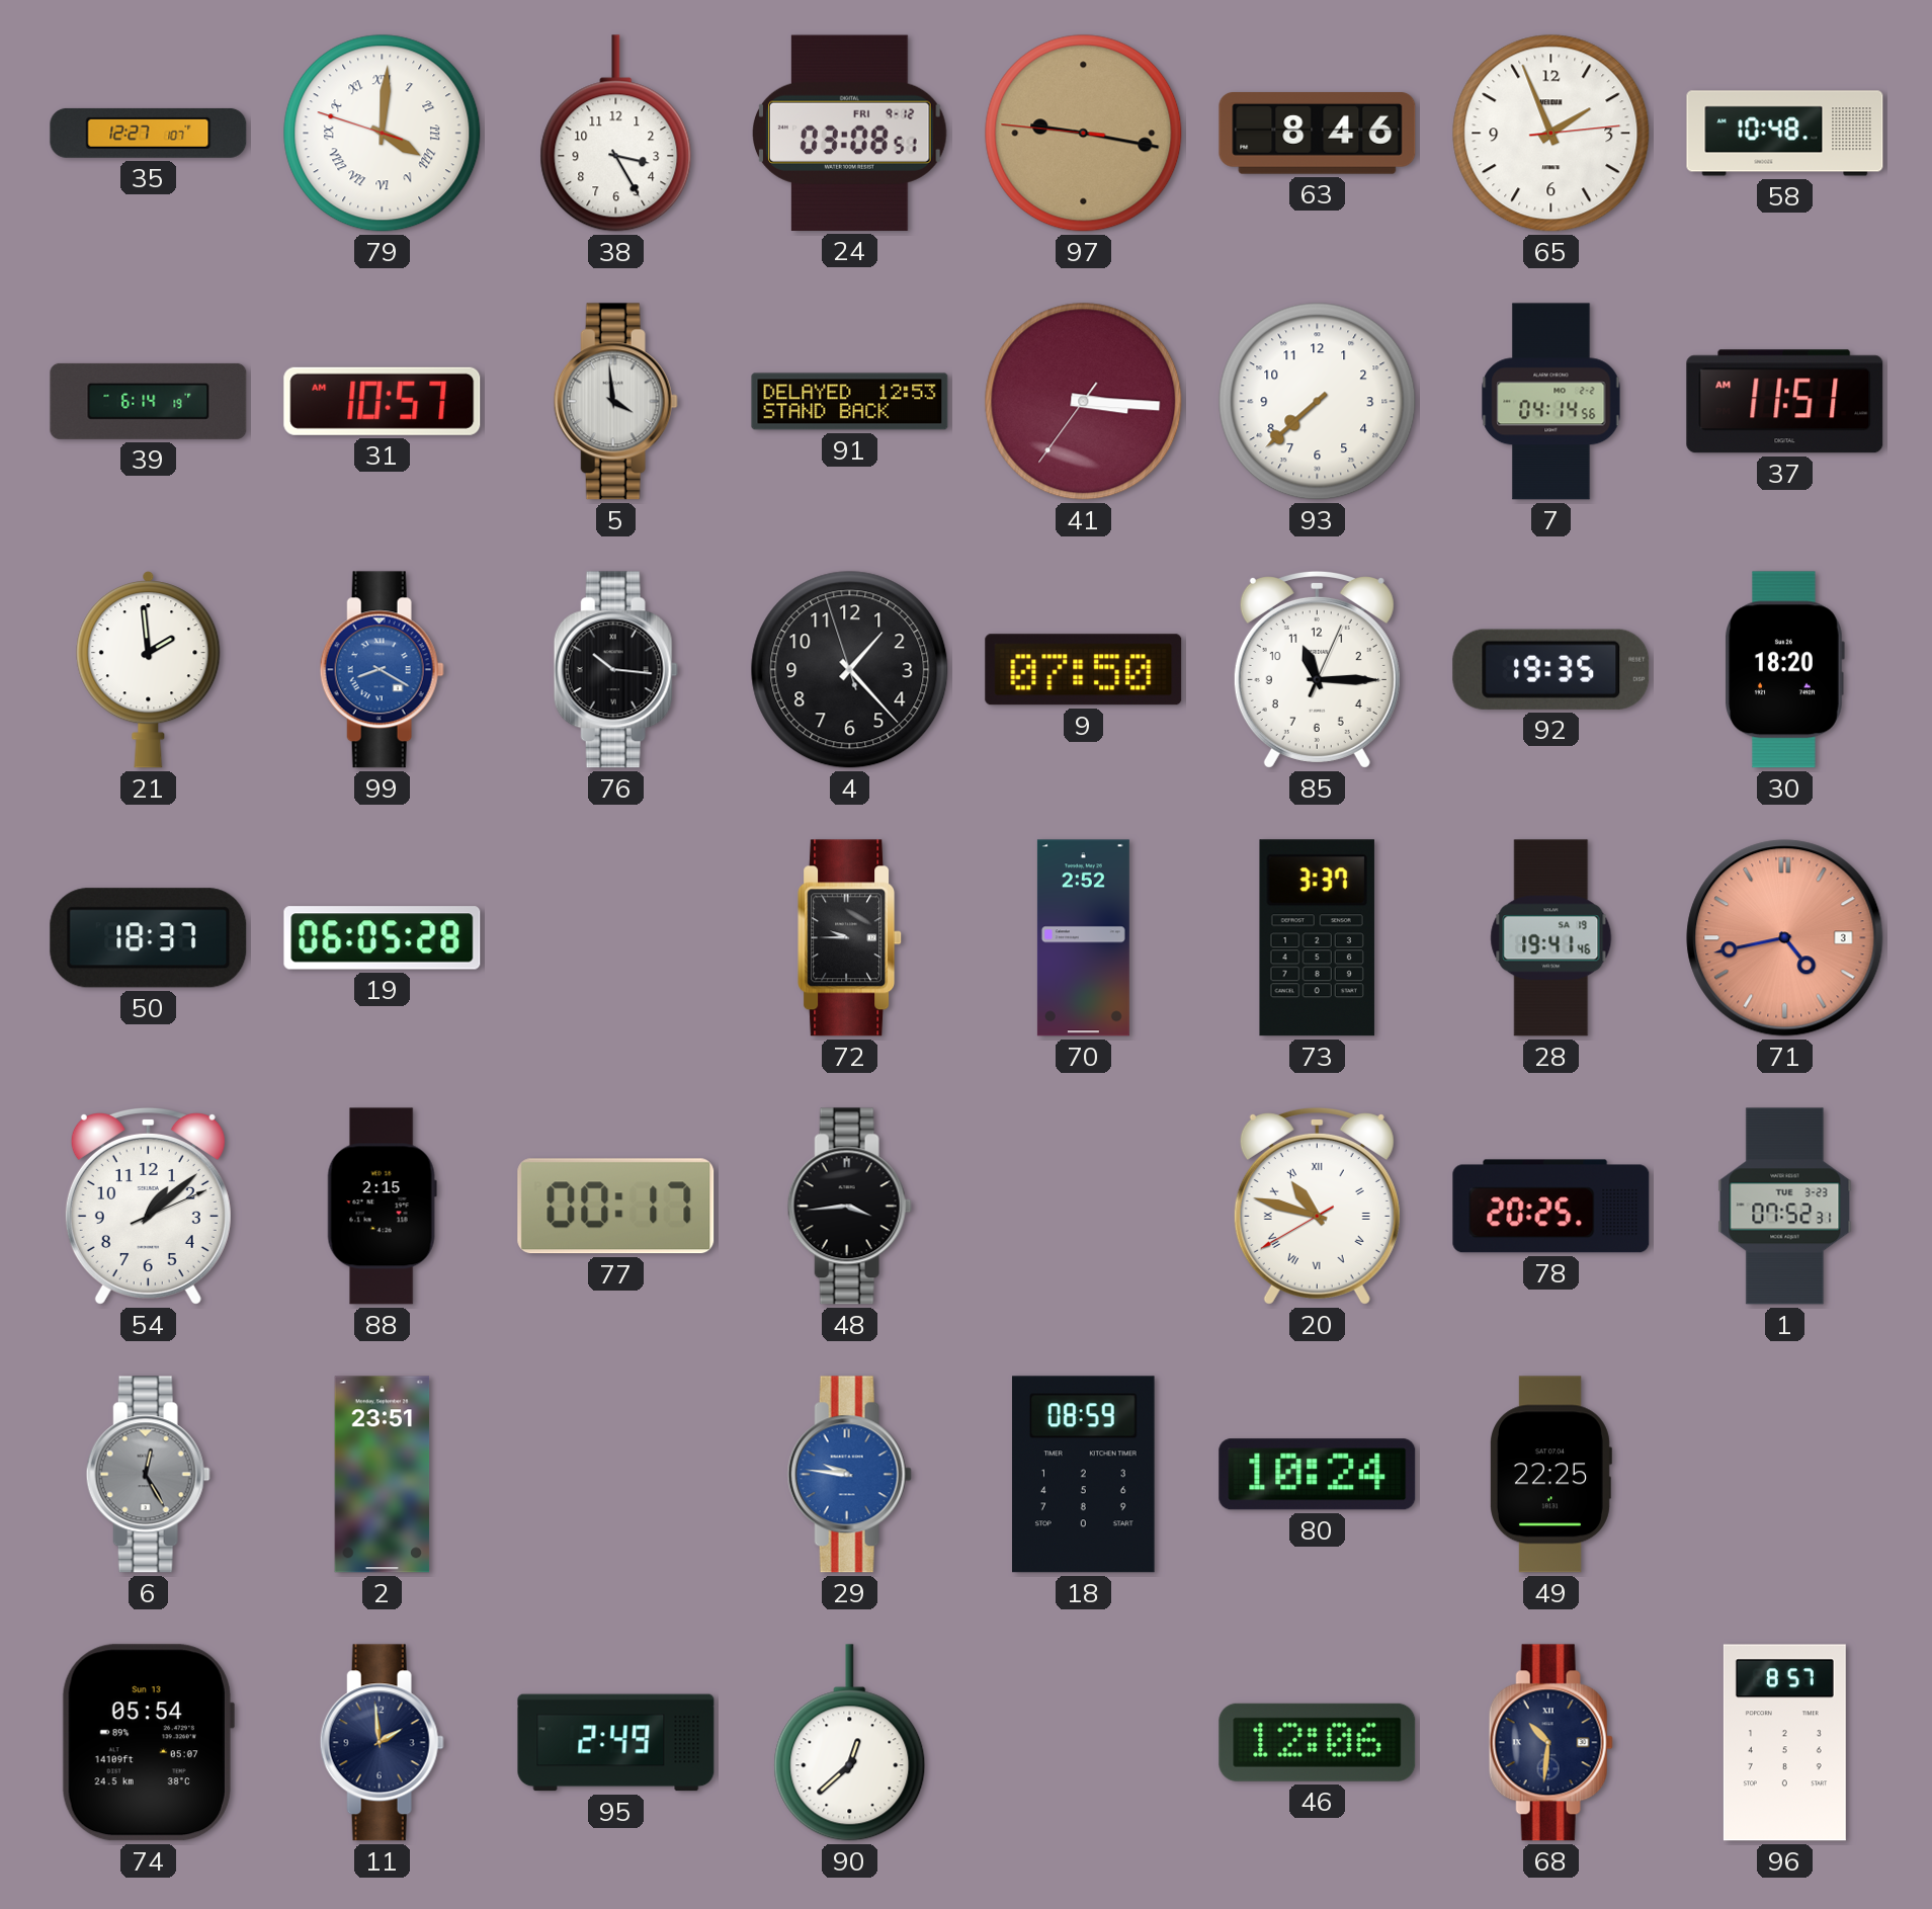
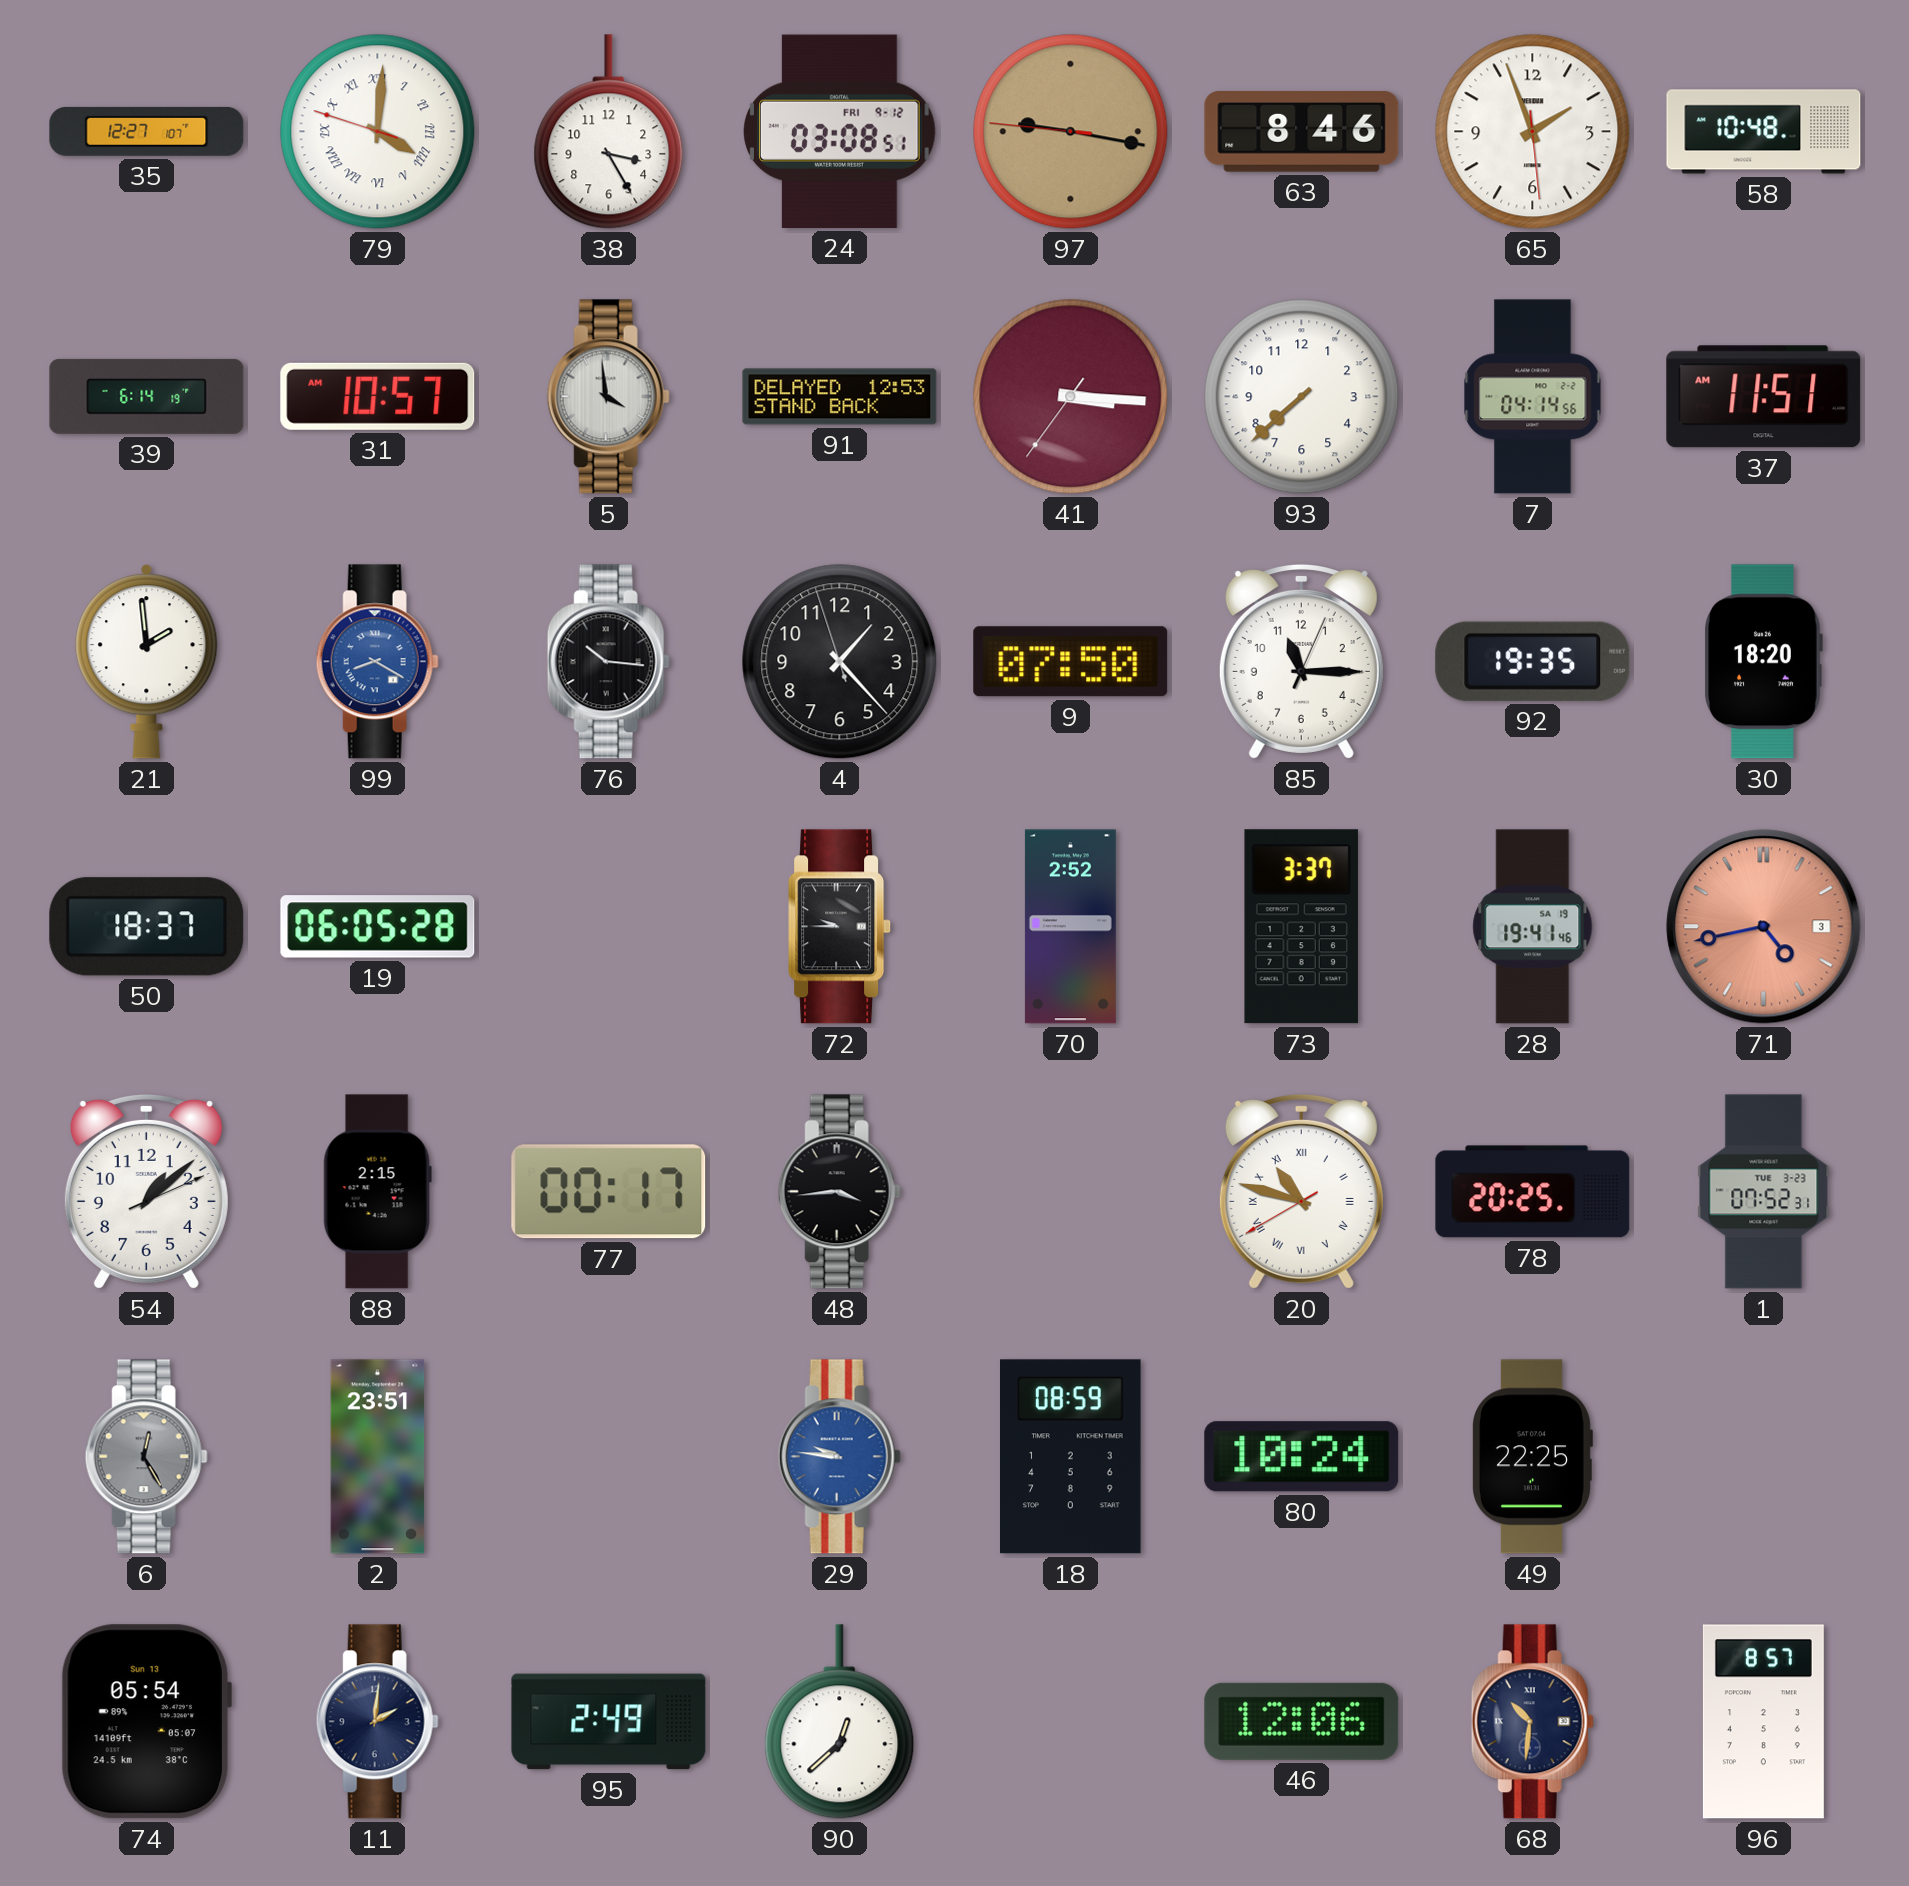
65: 1:56:14 -> 1:56:29 (1533, 132)
11: 1:59 -> 2:01 (377, 1722)
